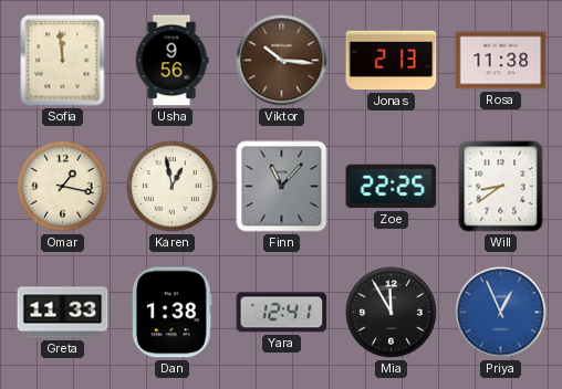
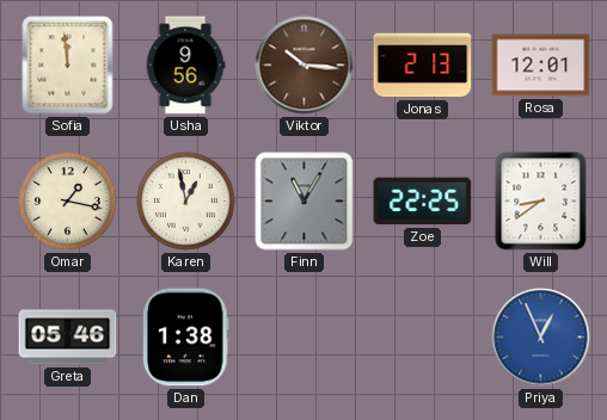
Rosa: 11:38 -> 12:01 (541, 66)
Finn: 11:07 -> 11:05 (305, 202)
Greta: 11:33 -> 05:46 (68, 338)
Yara: 12:41 -> none (282, 313)
Mia: 11:55 -> none (392, 313)
